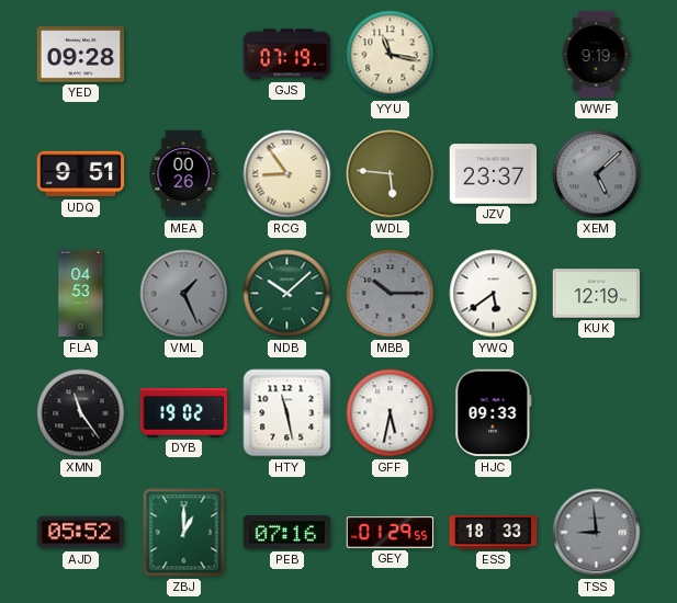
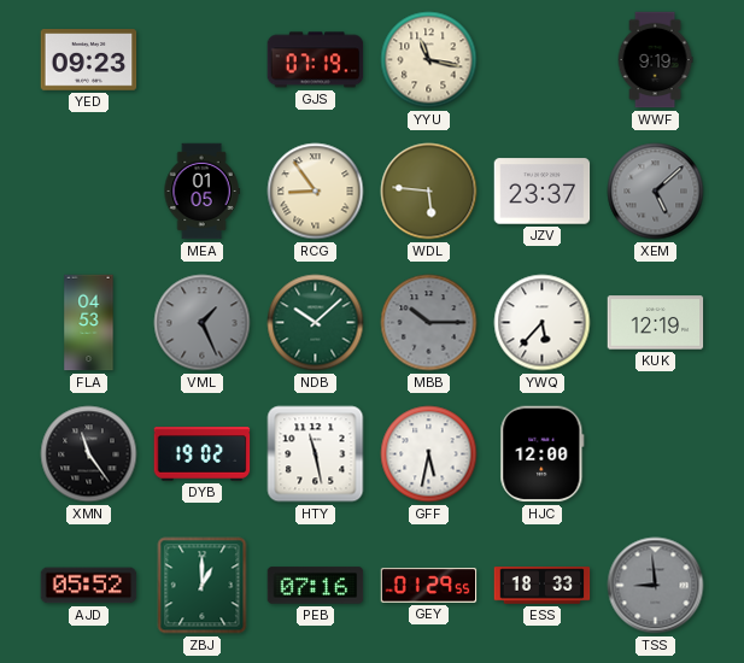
YED: 09:28 -> 09:23 (89, 60)
UDQ: 9:51 -> none (81, 174)
MEA: 00:26 -> 01:05 (201, 192)
YWQ: 5:39 -> 5:37 (543, 323)
HJC: 09:33 -> 12:00 (543, 454)
